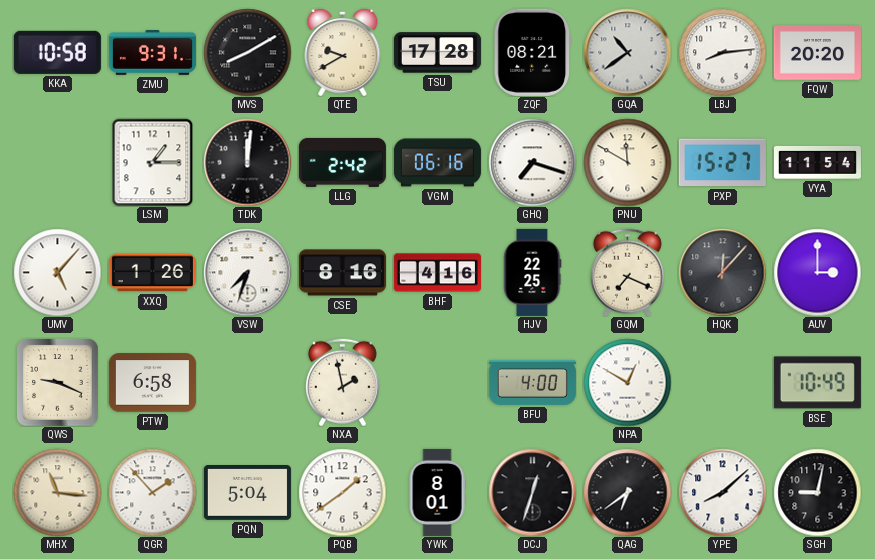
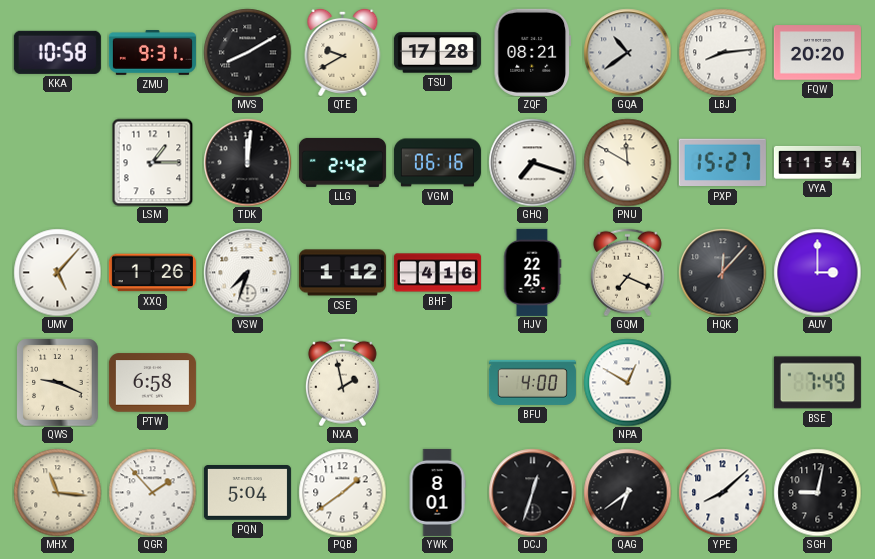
CSE: 8:16 -> 1:12 (342, 273)
BSE: 10:49 -> 7:49 (817, 383)
